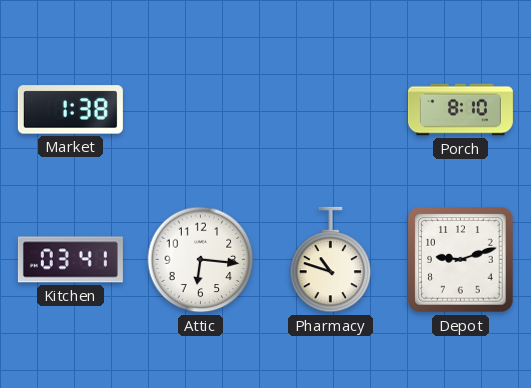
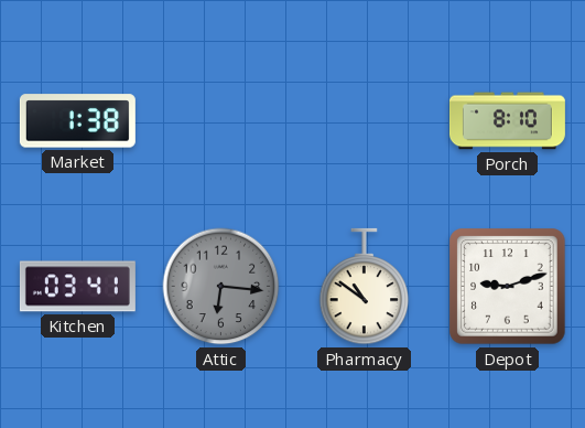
Attic dial: white -> grey (221, 287)
Pharmacy: 10:48 -> 10:51 (365, 287)
